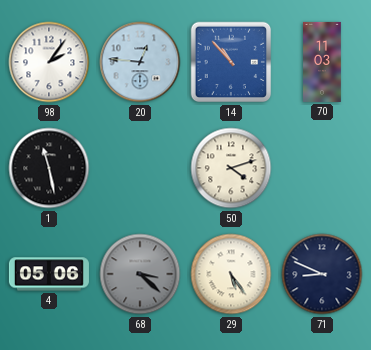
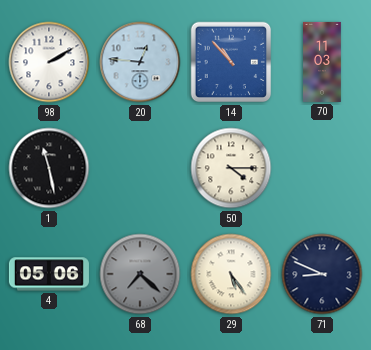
98: 2:06 -> 2:10 (49, 62)
50: 4:12 -> 4:15 (231, 168)
68: 3:22 -> 7:22 (140, 274)
